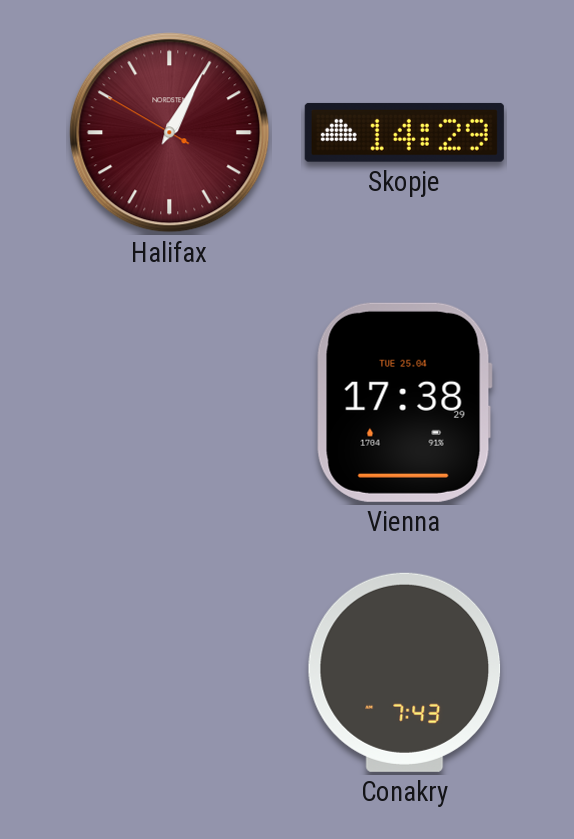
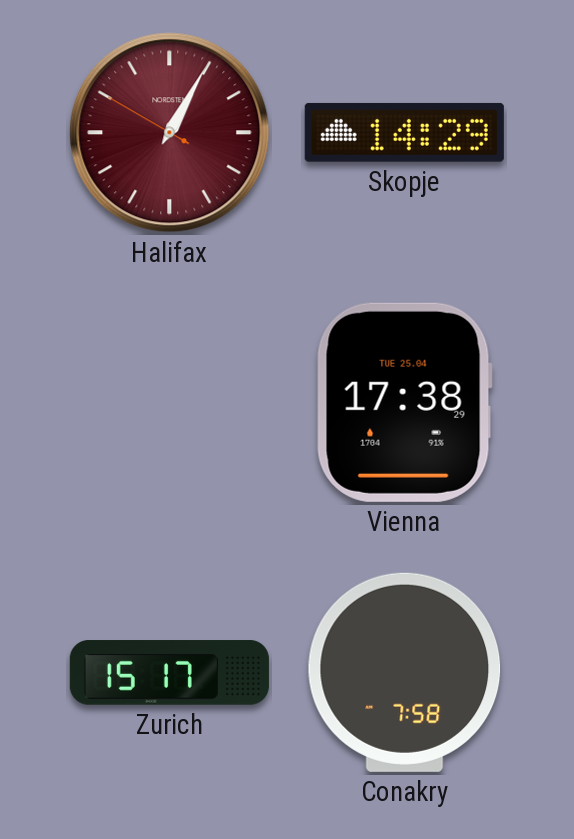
Zurich: none -> 15:17 (169, 673)
Conakry: 7:43 -> 7:58 (405, 672)
